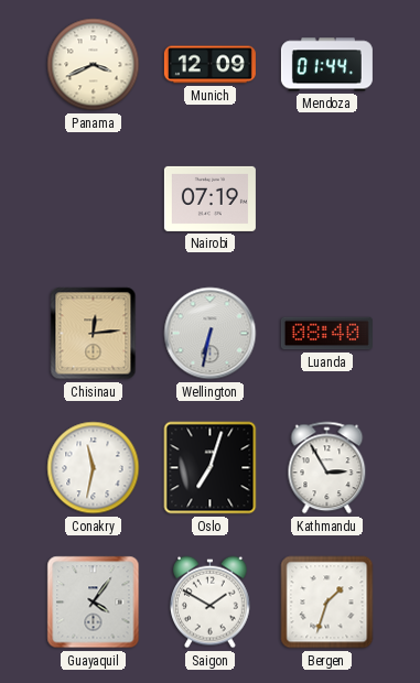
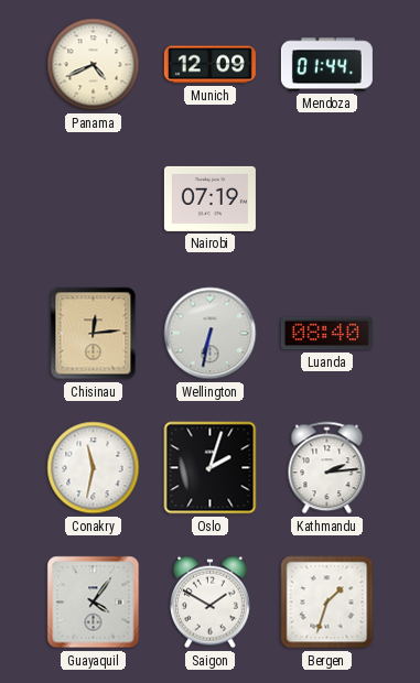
Panama: 3:41 -> 4:41 (94, 65)
Oslo: 7:03 -> 2:03 (211, 468)
Kathmandu: 2:55 -> 2:14 (327, 468)
